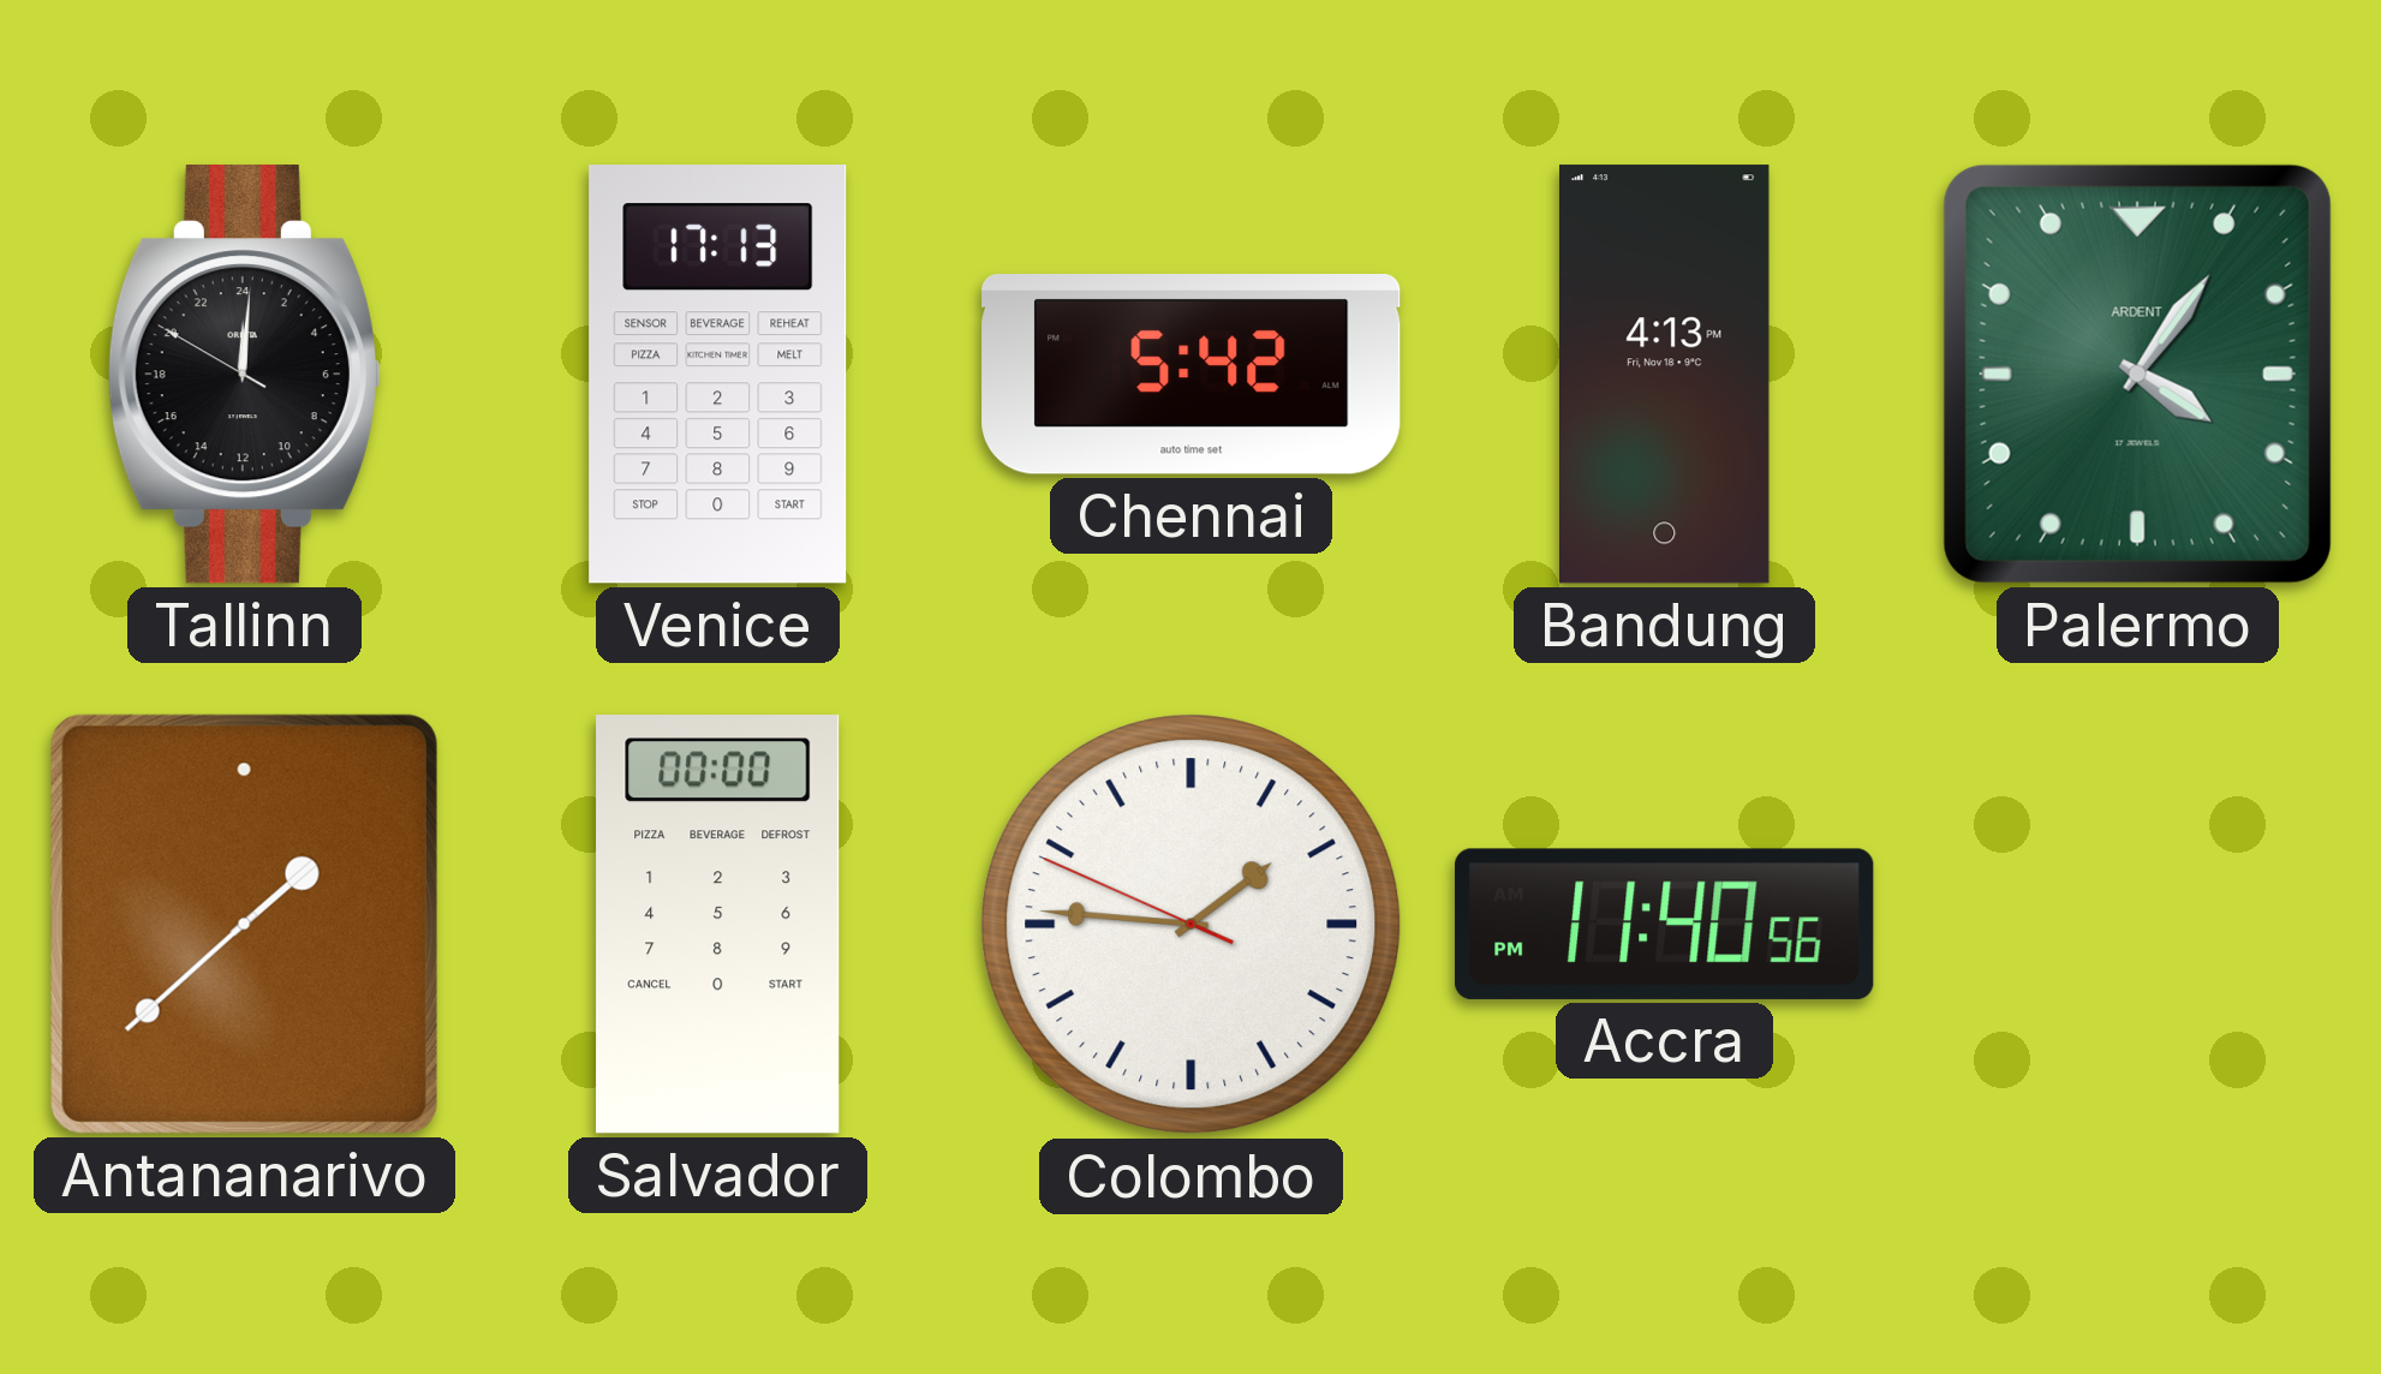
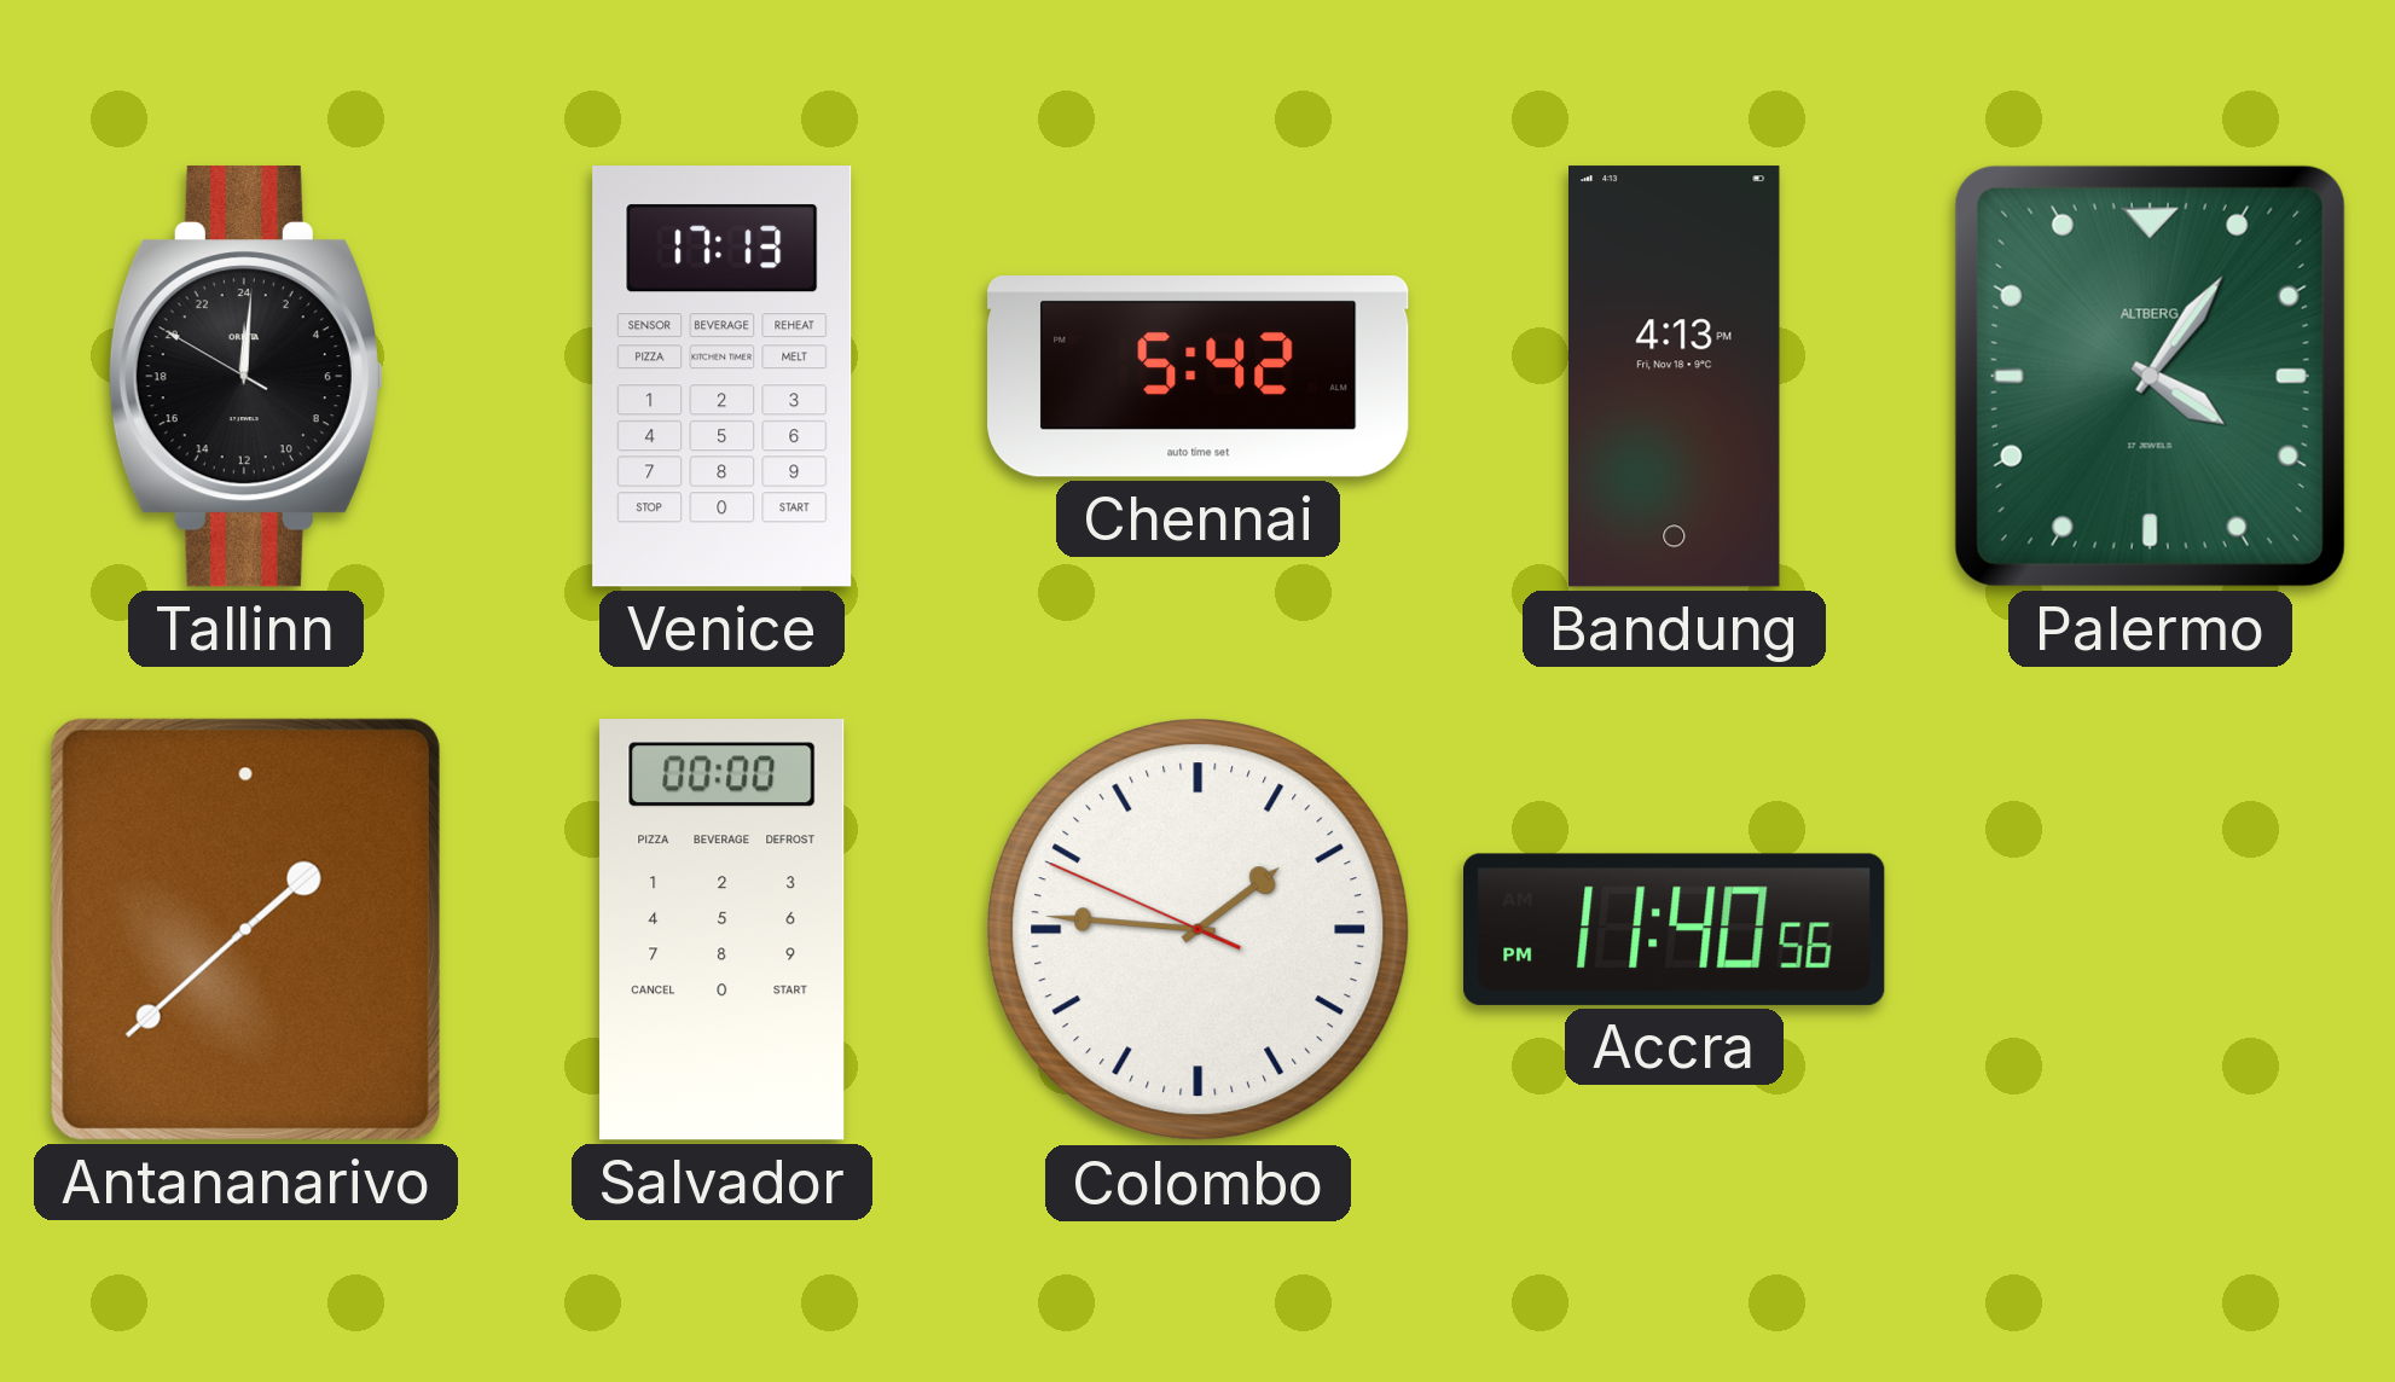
Palermo brand: ARDENT -> ALTBERG (2150, 376)
